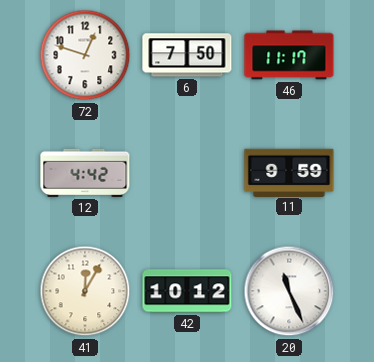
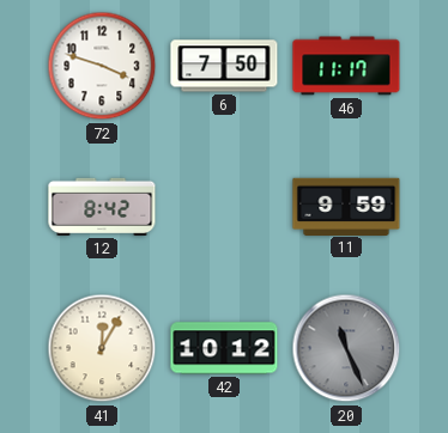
72: 12:48 -> 3:48 (102, 66)
12: 4:42 -> 8:42 (102, 207)
20 dial: white -> grey (346, 348)
